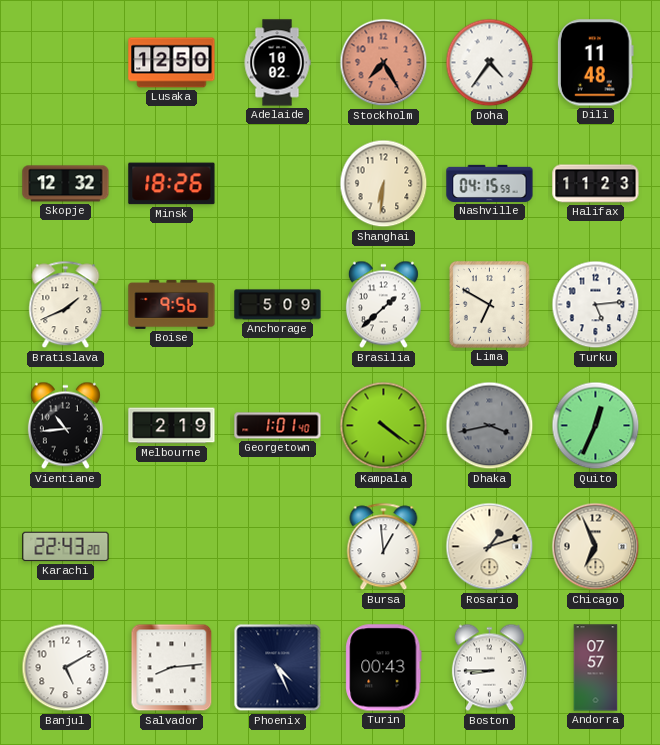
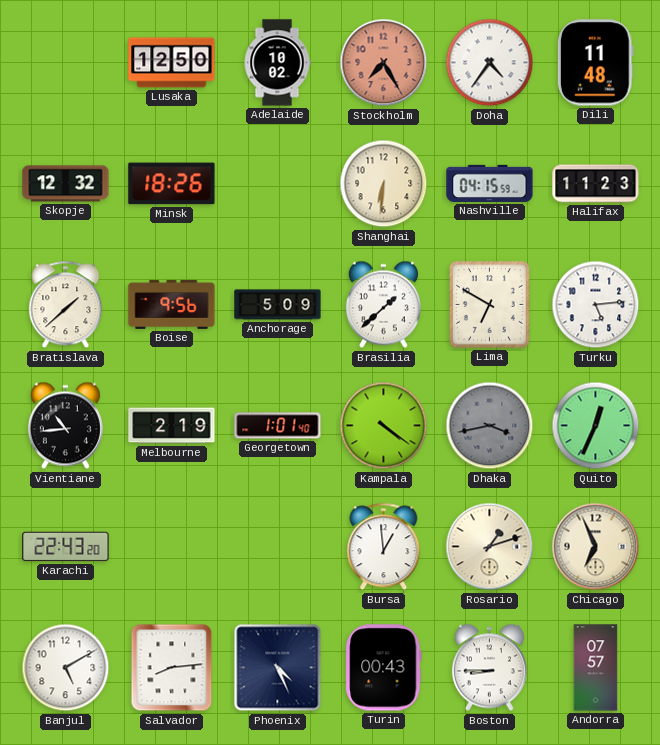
Bratislava: 1:41 -> 1:38 (66, 305)
